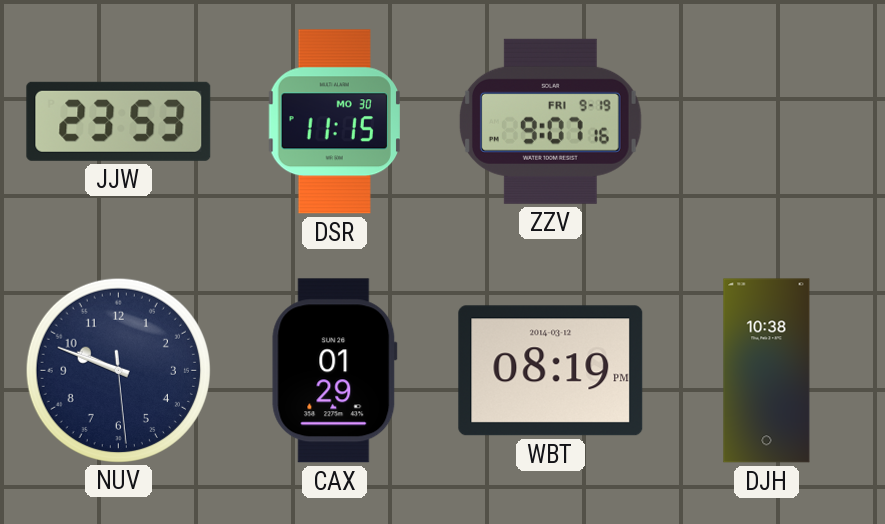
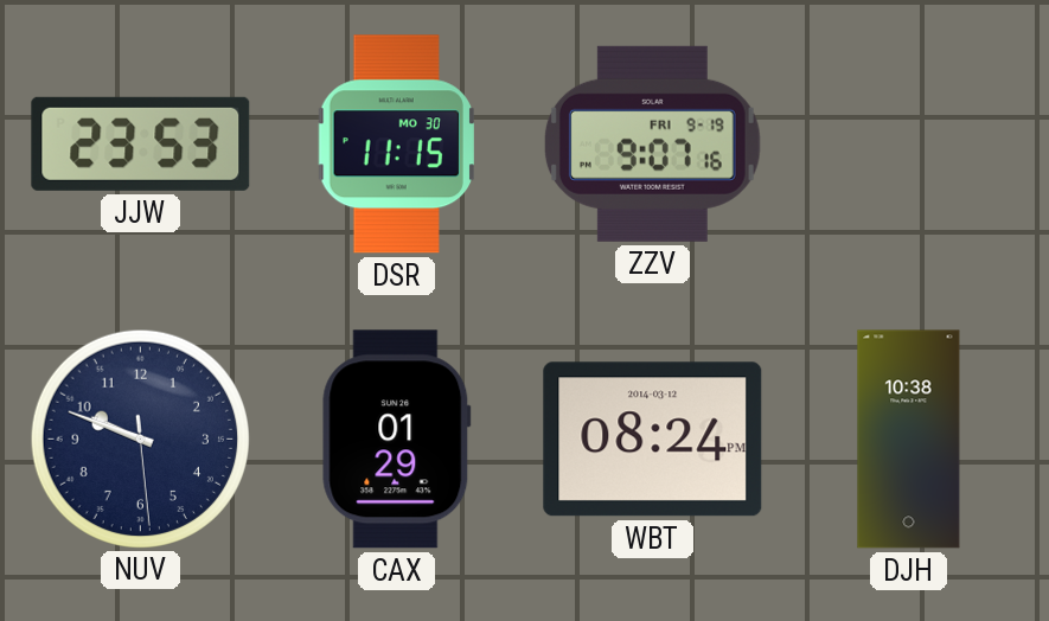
WBT: 08:19 -> 08:24 (653, 440)
